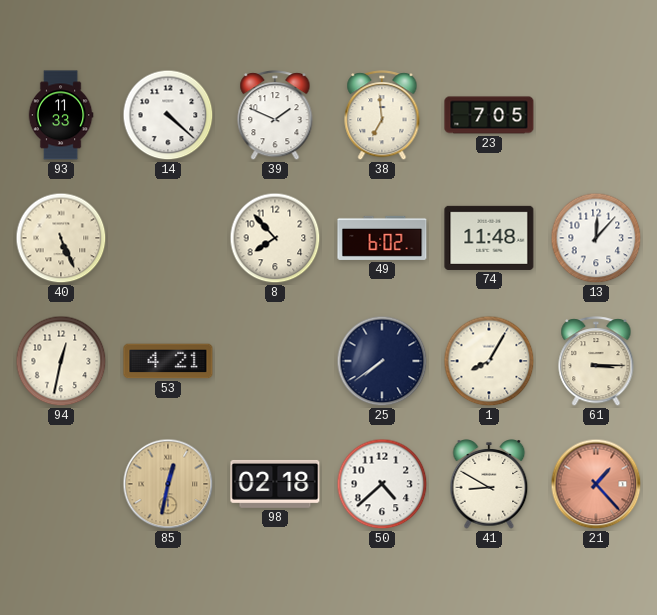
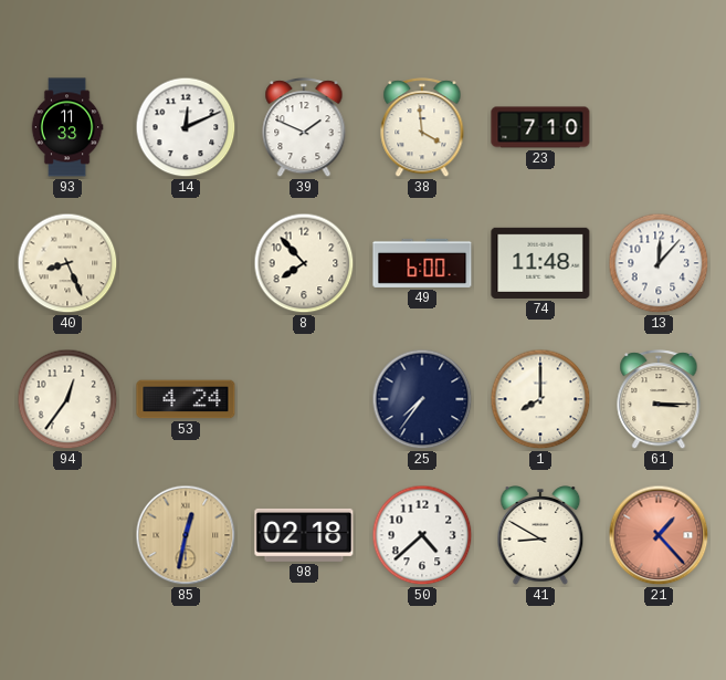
14: 4:22 -> 12:11 (186, 127)
38: 6:59 -> 3:59 (422, 128)
23: 7:05 -> 7:10 (540, 127)
40: 5:26 -> 8:26 (67, 263)
49: 6:02 -> 6:00 (422, 263)
94: 12:32 -> 12:36 (67, 399)
53: 4:21 -> 4:24 (186, 399)
25: 7:39 -> 7:36 (422, 399)
1: 8:05 -> 8:00 (540, 399)
